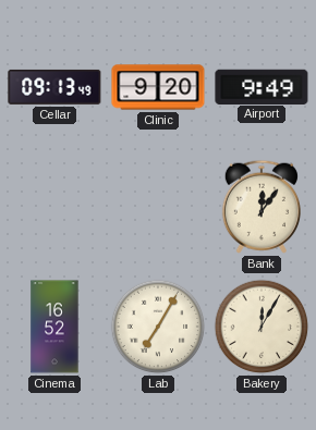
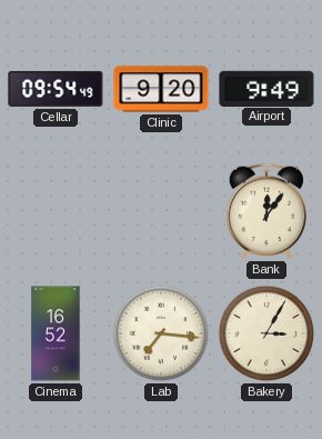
Cellar: 09:13 -> 09:54 (56, 89)
Lab: 7:05 -> 7:16 (161, 333)
Bakery: 12:05 -> 3:05 (266, 333)
